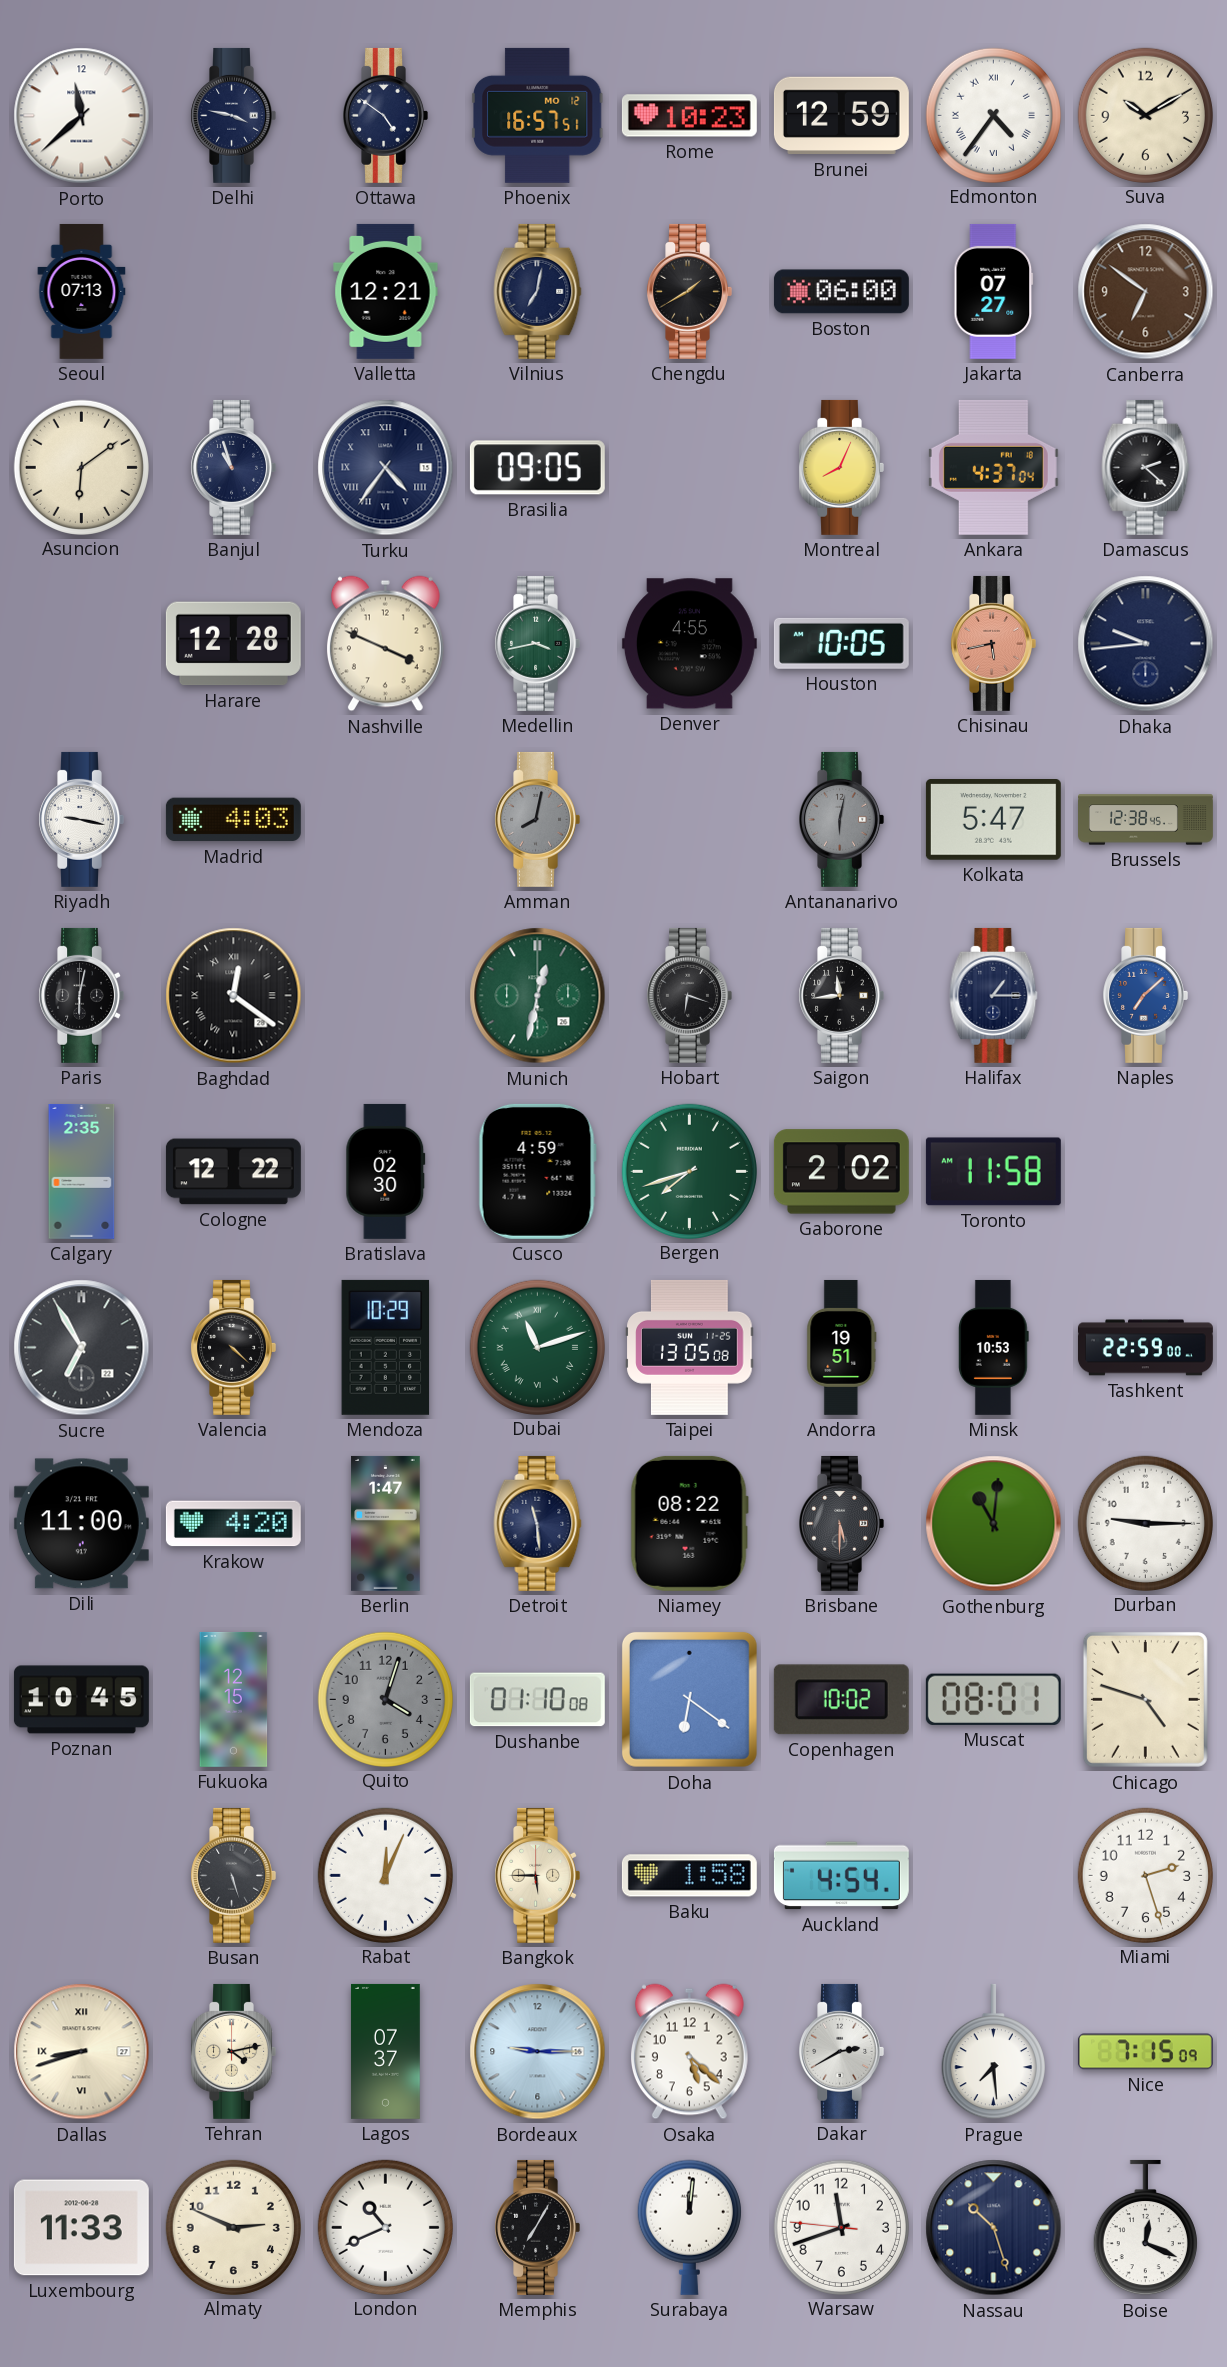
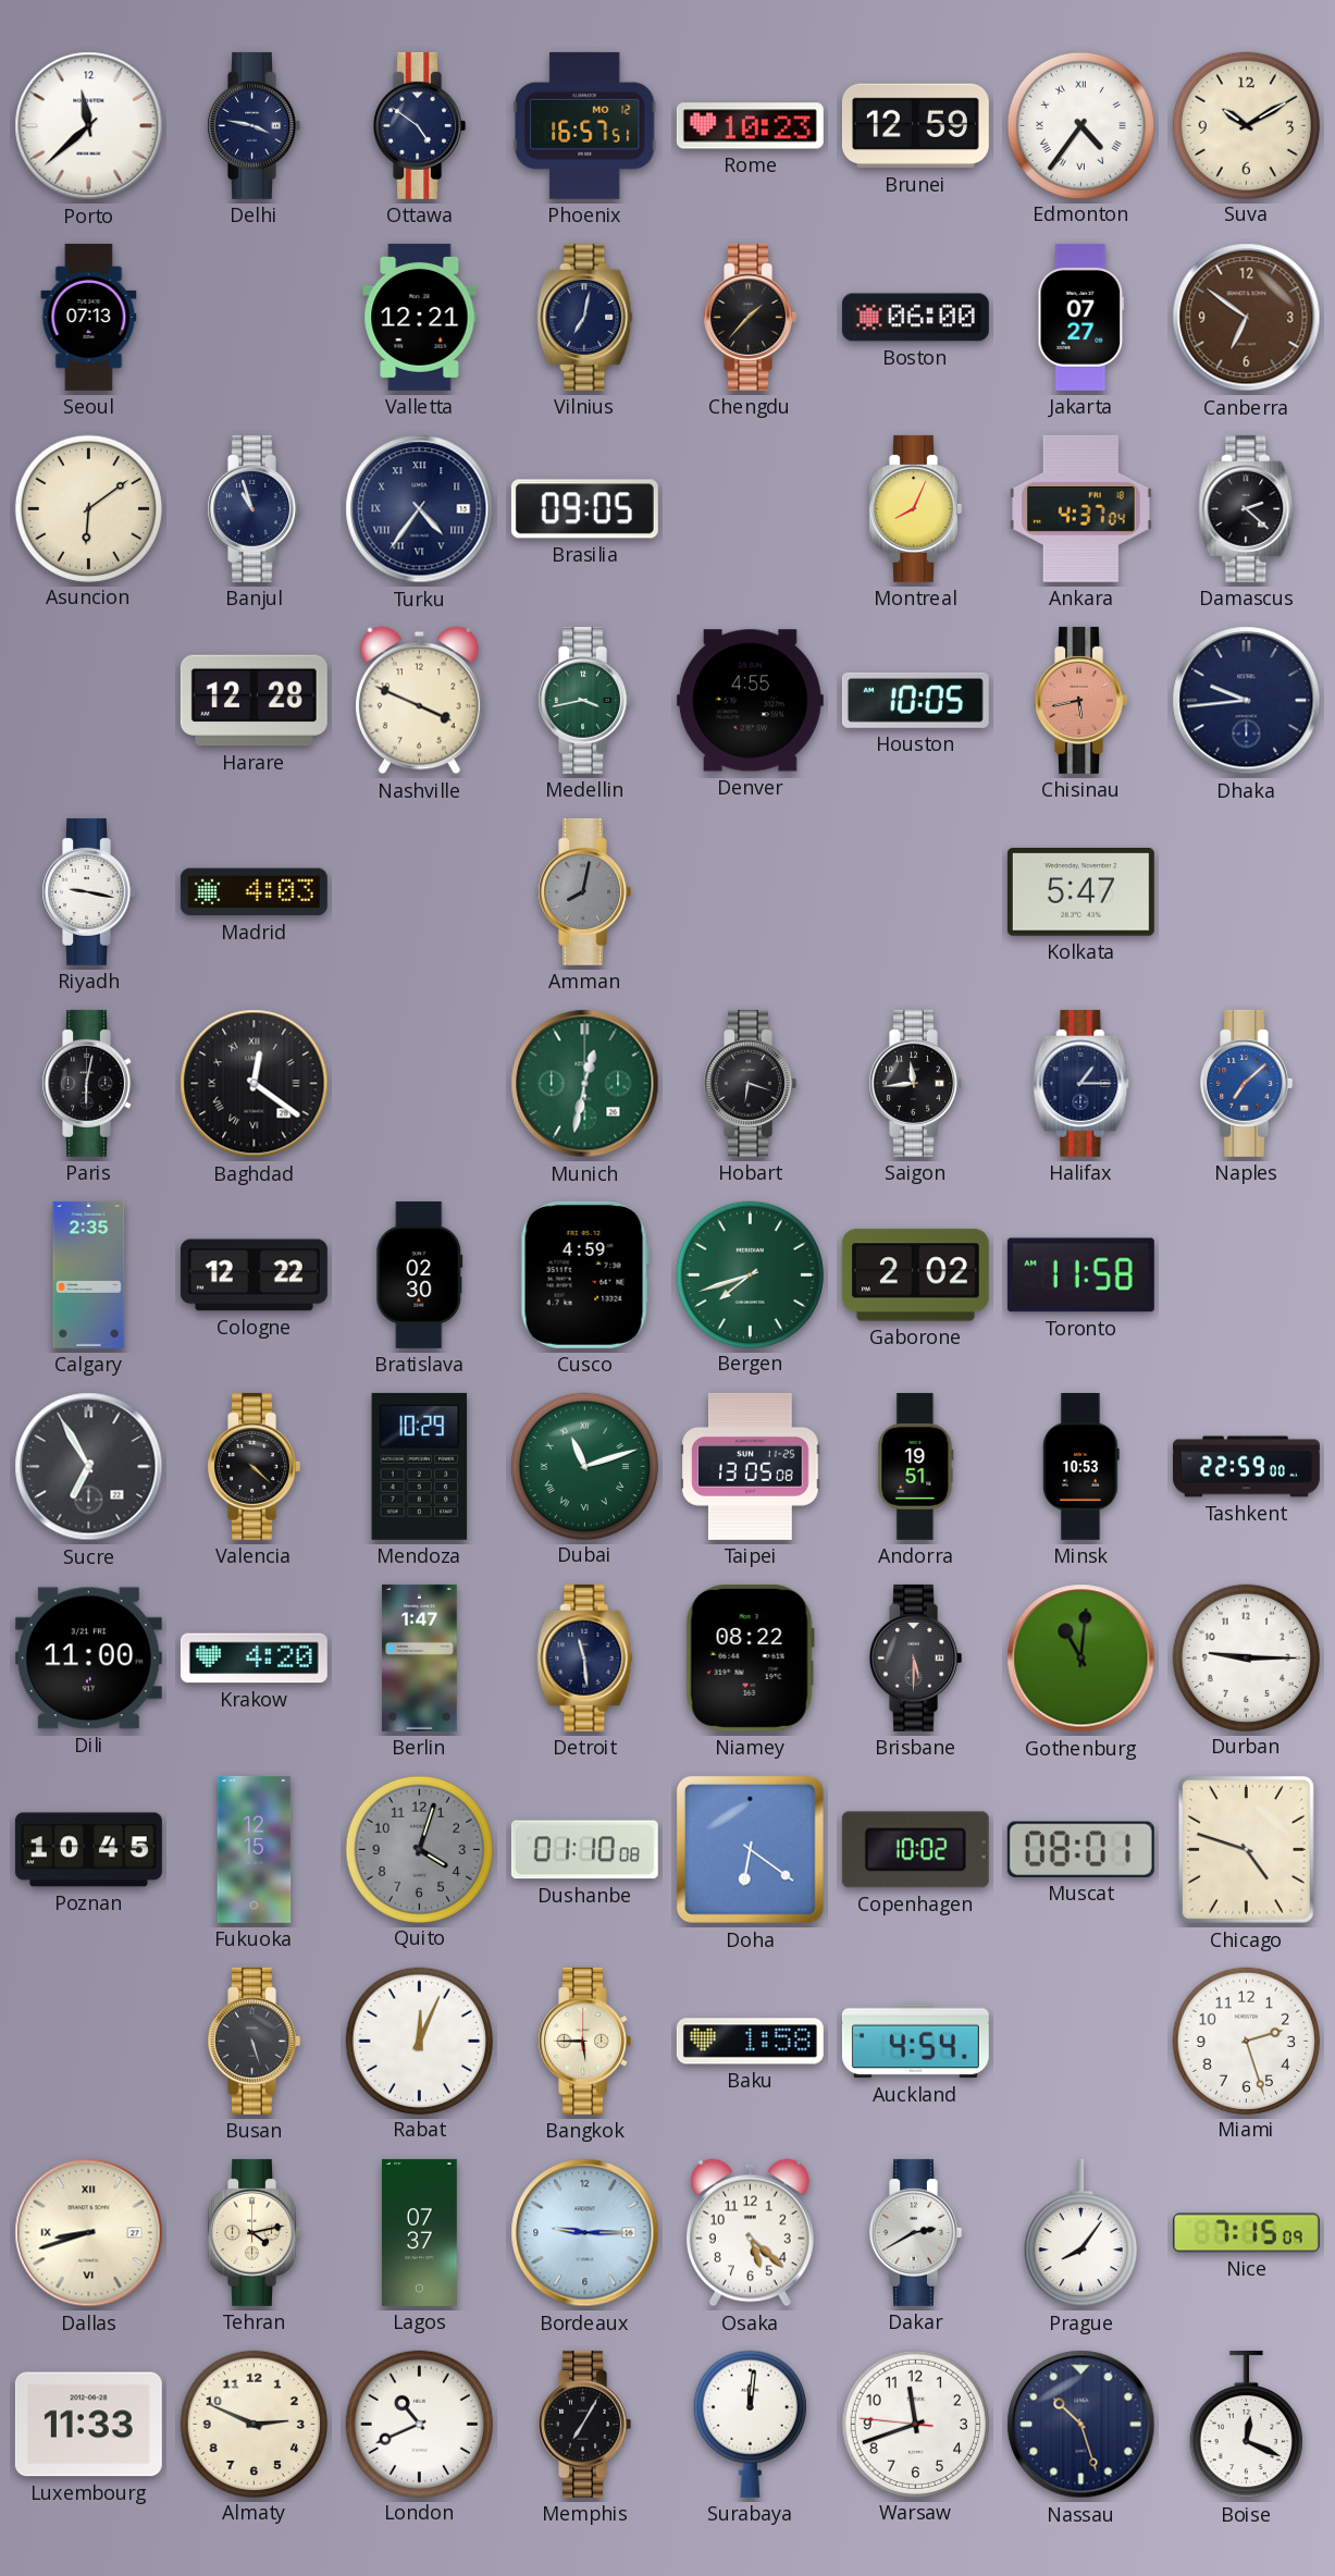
Chengdu: 1:40 -> 1:37 (750, 317)
Antananarivo: 6:02 -> none (841, 819)
Brussels: 12:38 -> none (1146, 820)
Prague: 7:29 -> 8:06 (1080, 2233)
